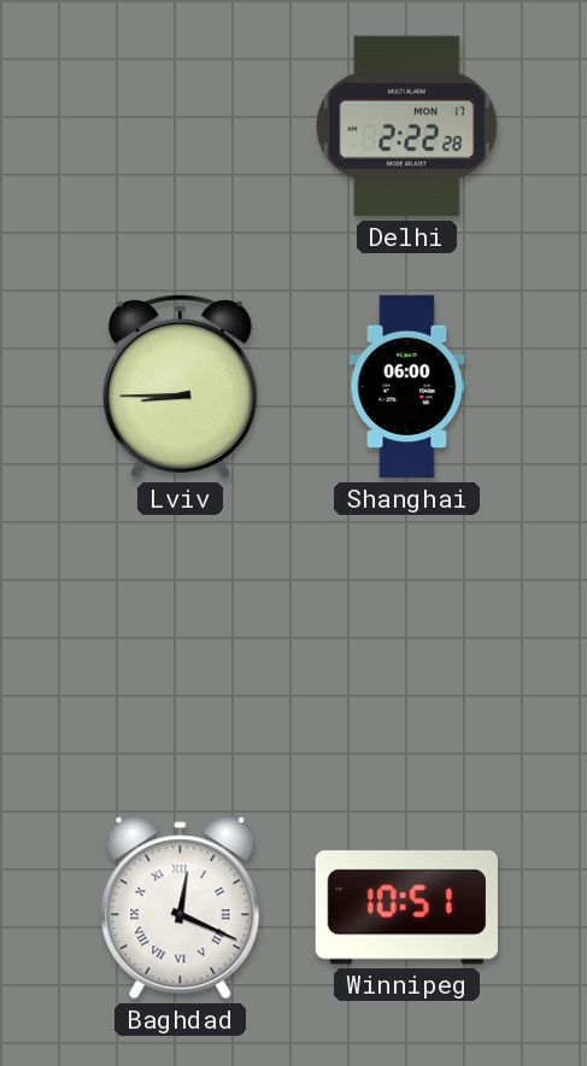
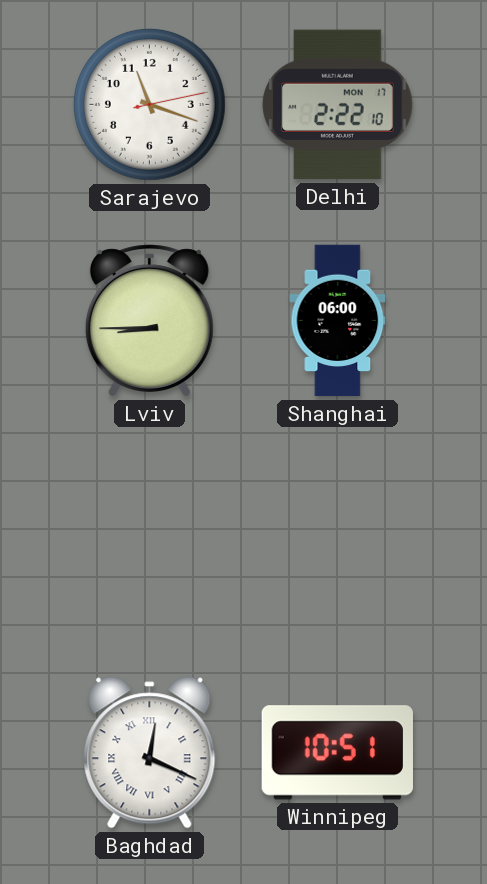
Sarajevo: none -> 11:18 (149, 104)
Delhi: 2:22:28 -> 2:22:10 (338, 105)
